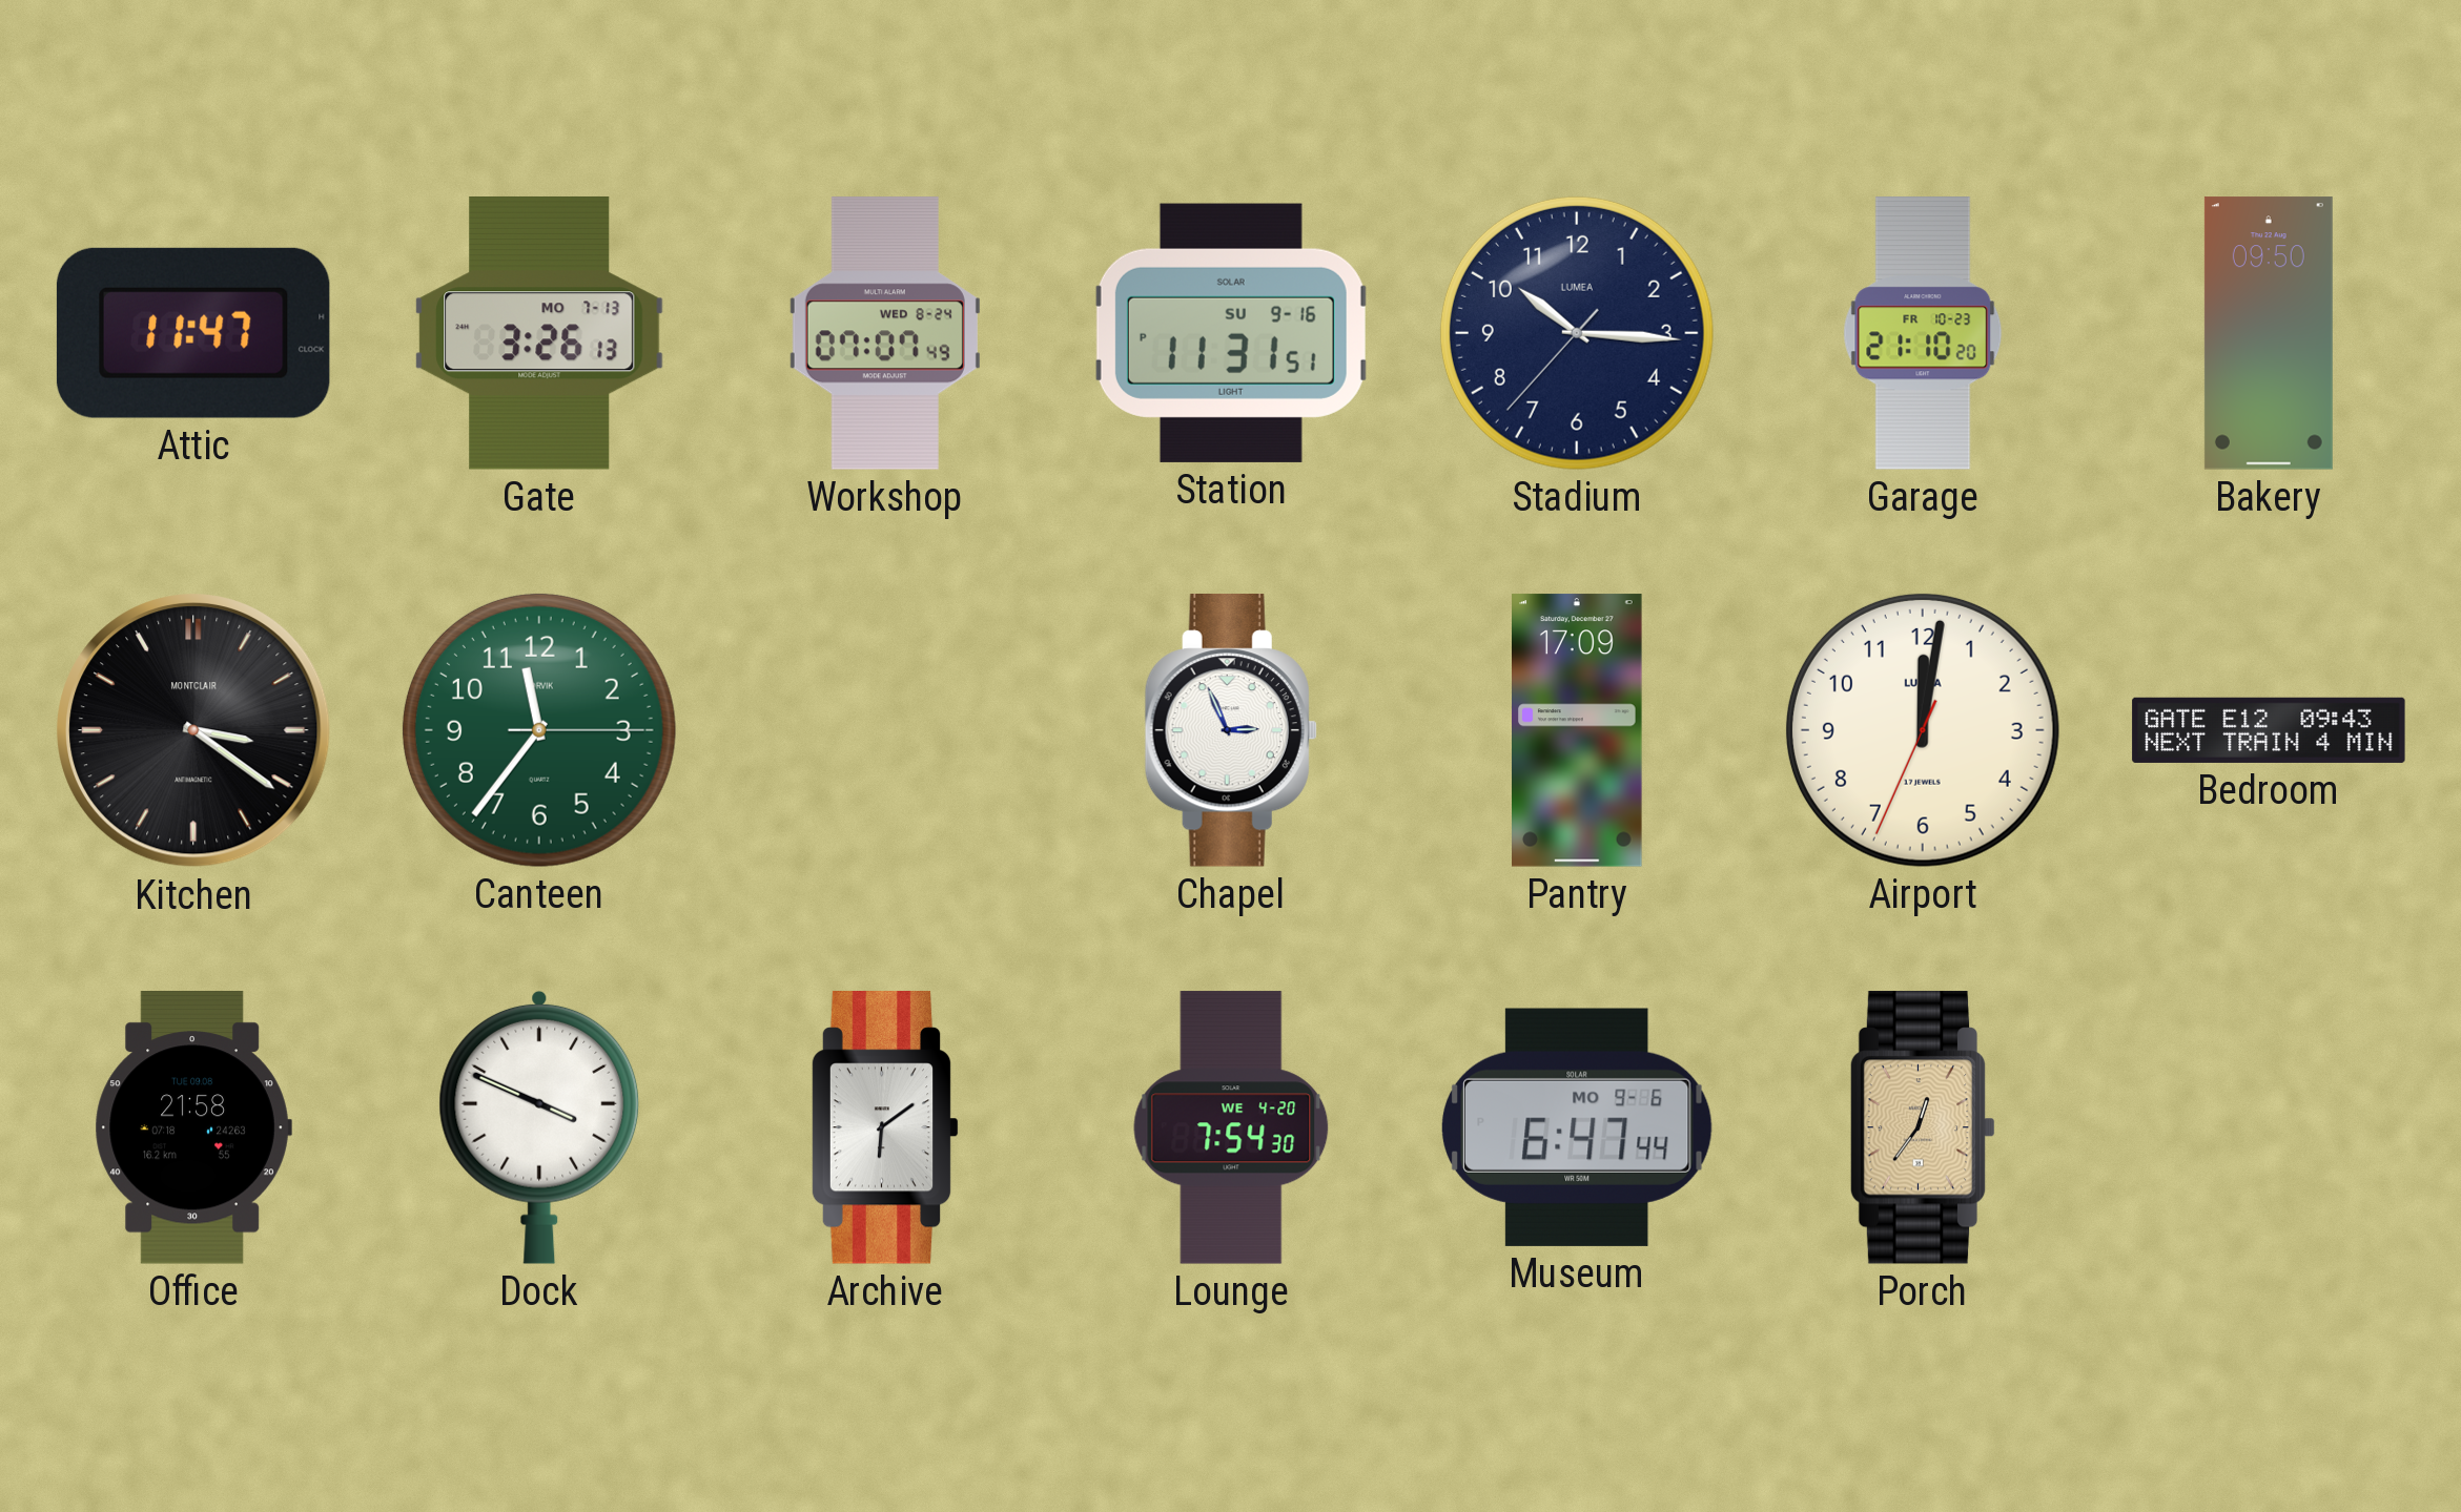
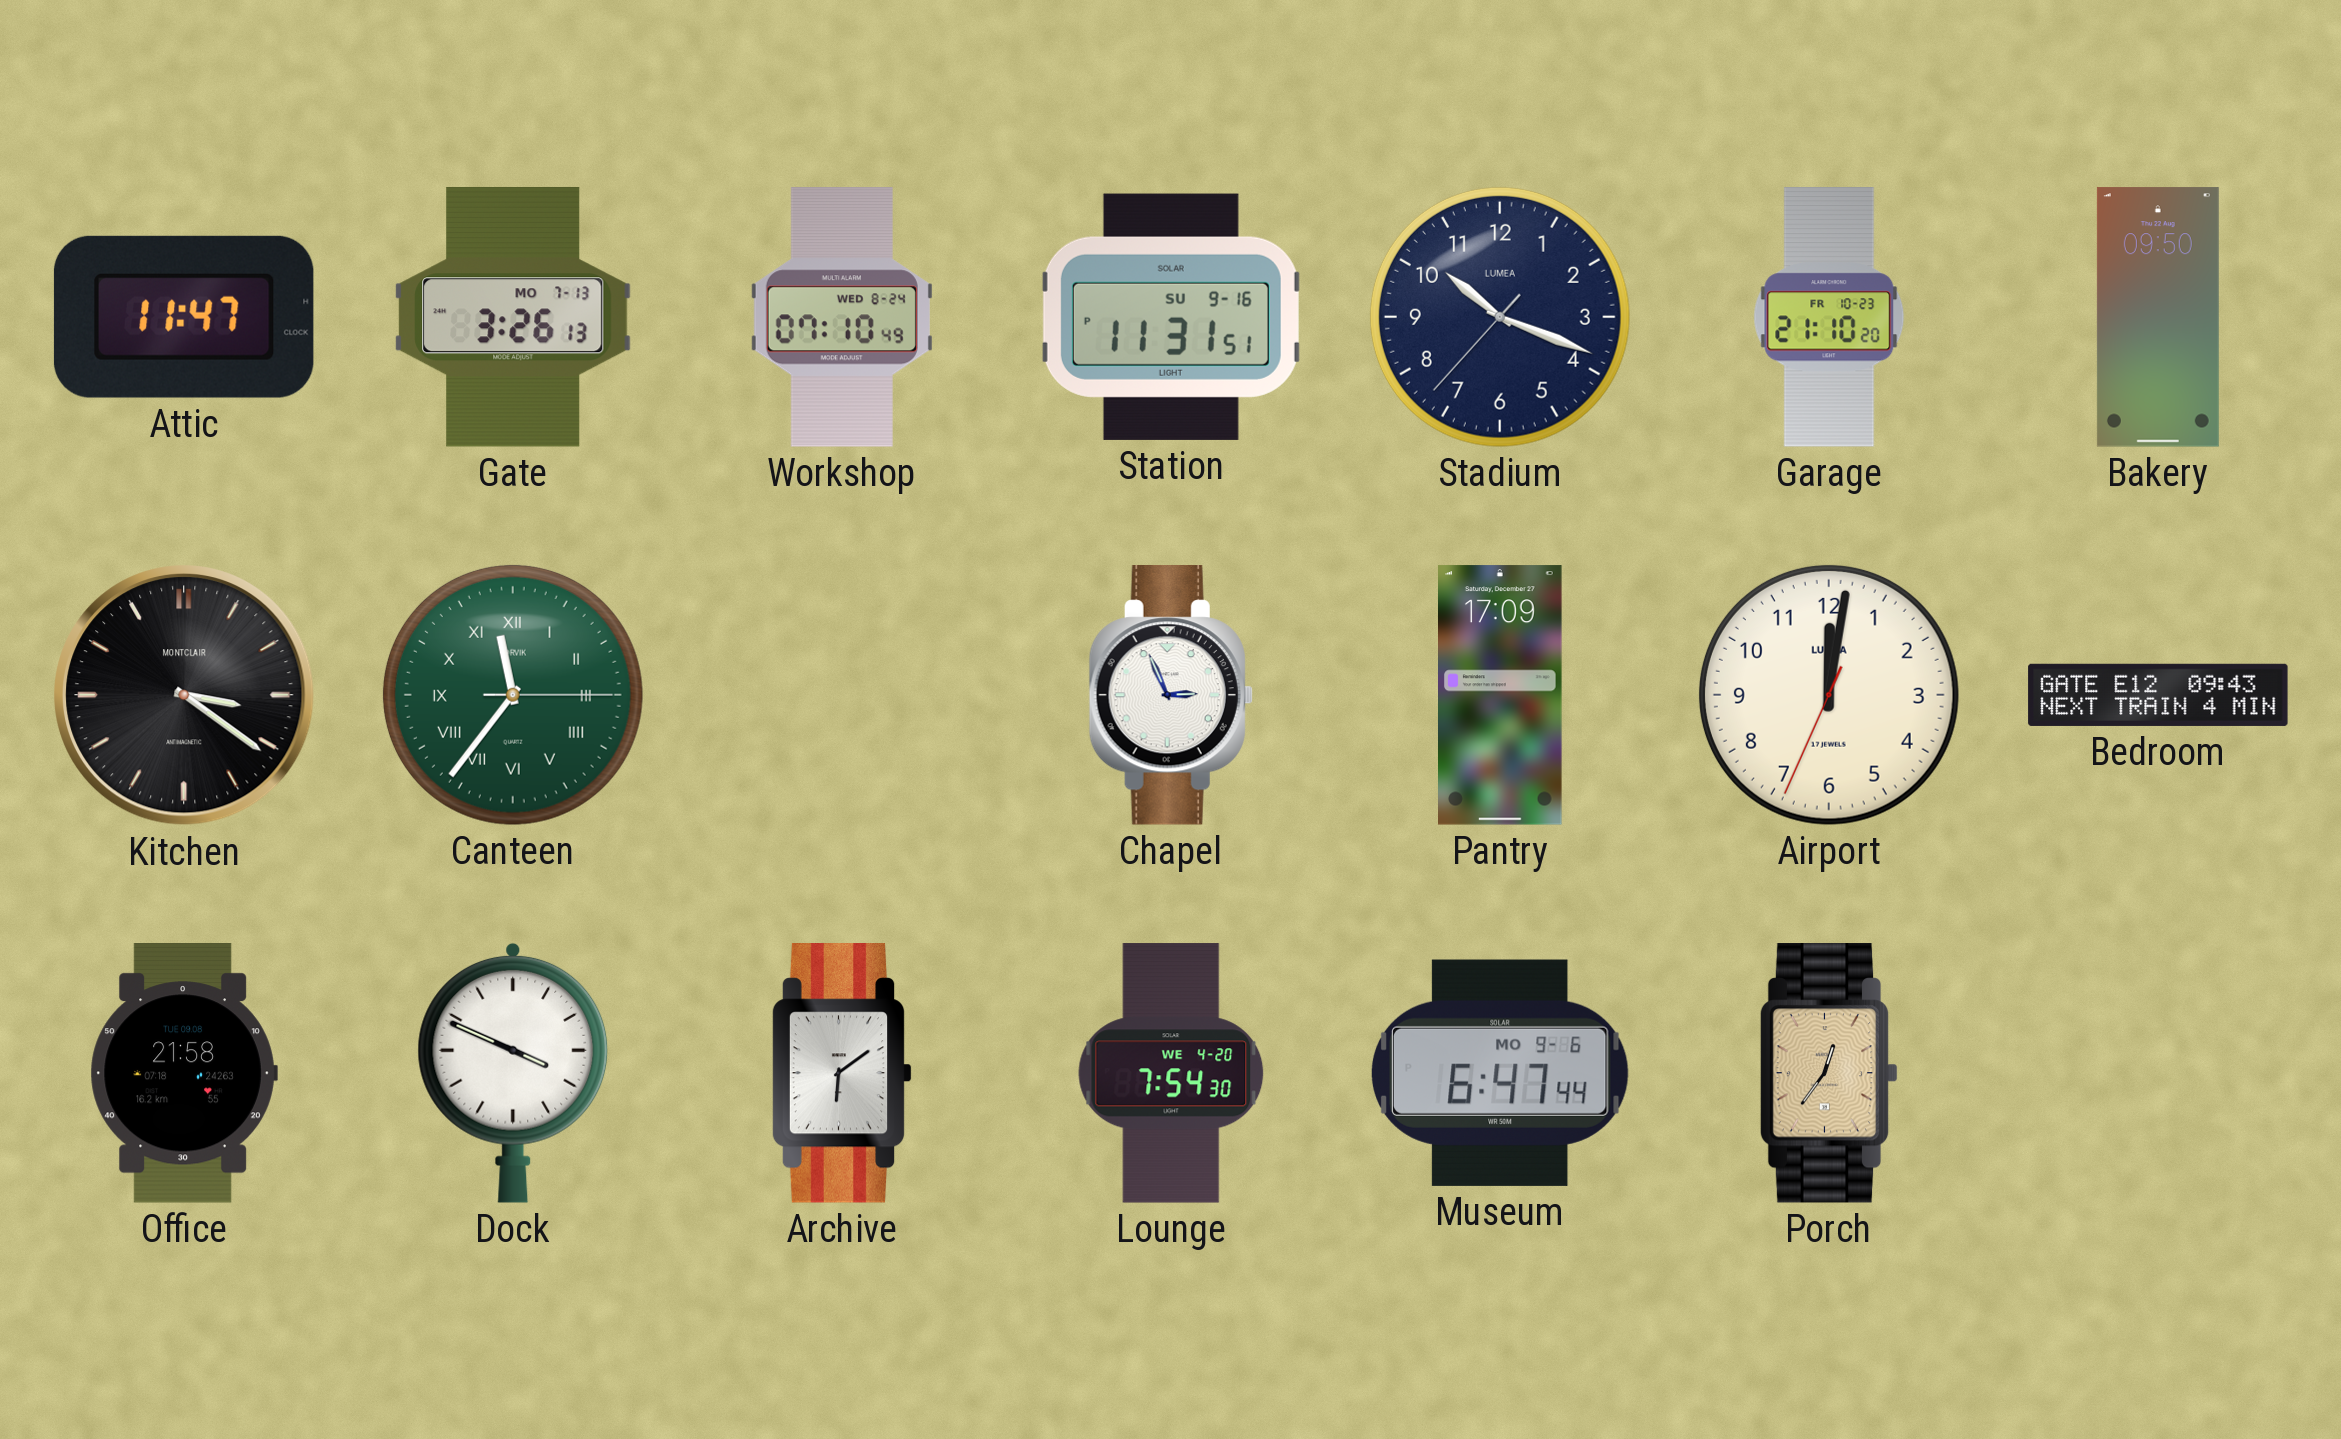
Workshop: 07:07 -> 07:10 (842, 317)
Stadium: 10:15 -> 10:18 (1500, 317)
Canteen numerals: Arabic -> Roman (513, 695)
